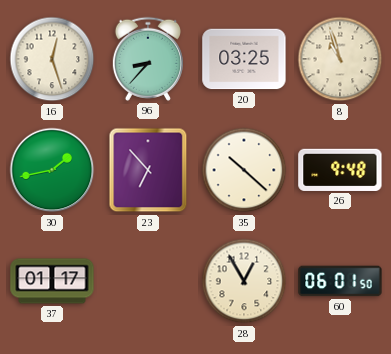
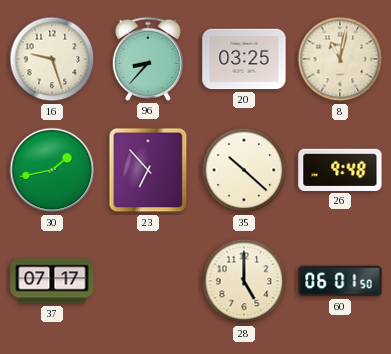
16: 12:27 -> 9:27 (52, 59)
8: 10:57 -> 11:02 (340, 59)
37: 01:17 -> 07:17 (52, 281)
28: 12:55 -> 5:00 (244, 281)
